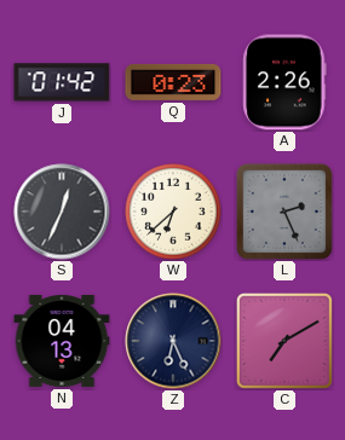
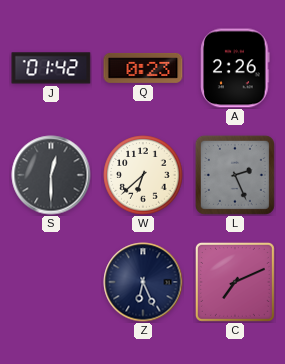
S: 12:34 -> 12:30 (51, 175)
N: 04:13 -> none (62, 341)
C: 7:10 -> 7:11 (235, 282)
